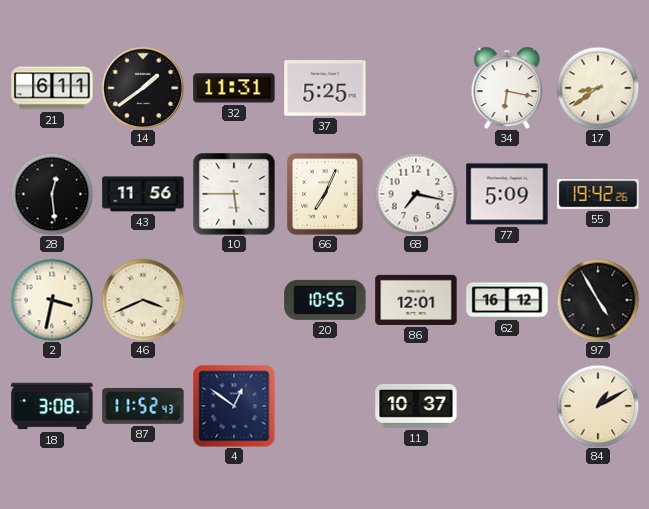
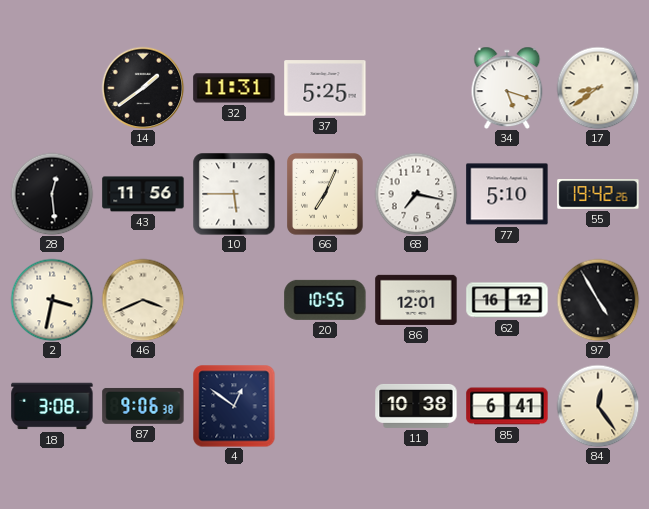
21: 6:11 -> none (52, 88)
34: 6:17 -> 5:18 (507, 88)
77: 5:09 -> 5:10 (507, 194)
87: 11:52 -> 9:06 (143, 406)
11: 10:37 -> 10:38 (416, 406)
85: none -> 6:41 (507, 406)
84: 1:10 -> 12:24 (598, 406)
